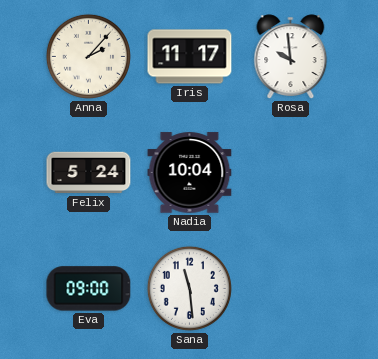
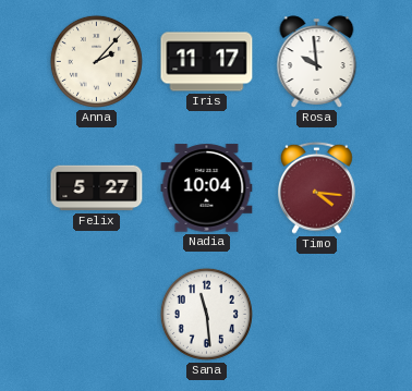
Felix: 5:24 -> 5:27 (97, 188)
Timo: none -> 4:16 (316, 187)
Eva: 09:00 -> none (89, 289)
